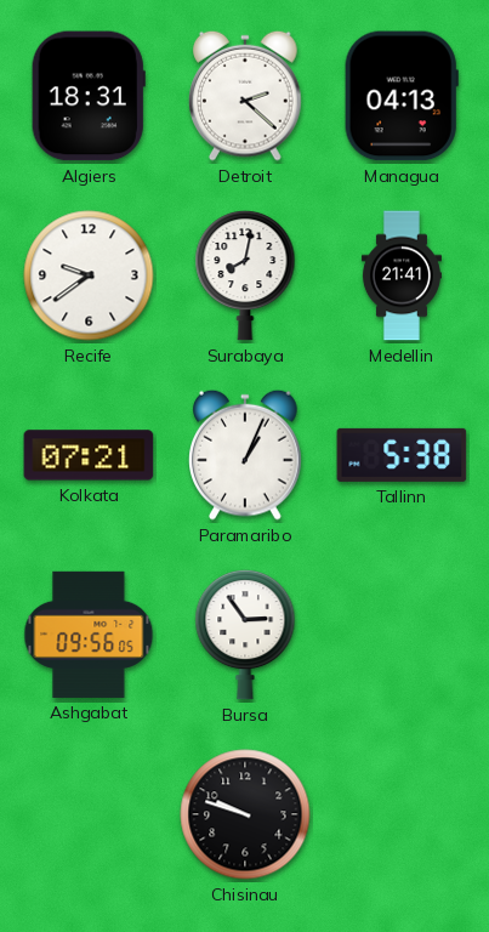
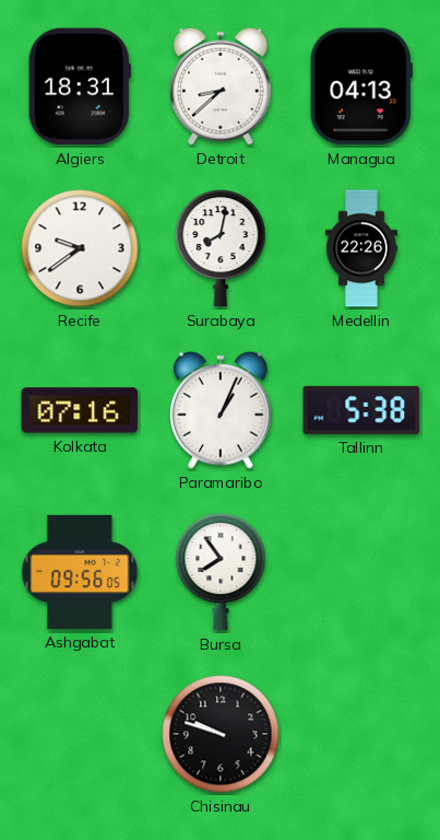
Detroit: 2:22 -> 8:38 (222, 86)
Medellin: 21:41 -> 22:26 (361, 248)
Kolkata: 07:21 -> 07:16 (80, 410)
Bursa: 2:54 -> 7:54 (221, 572)
